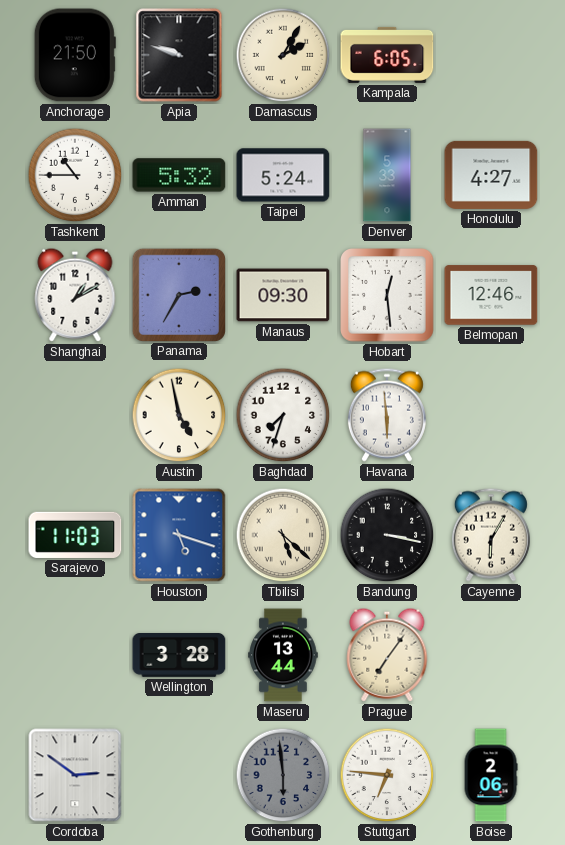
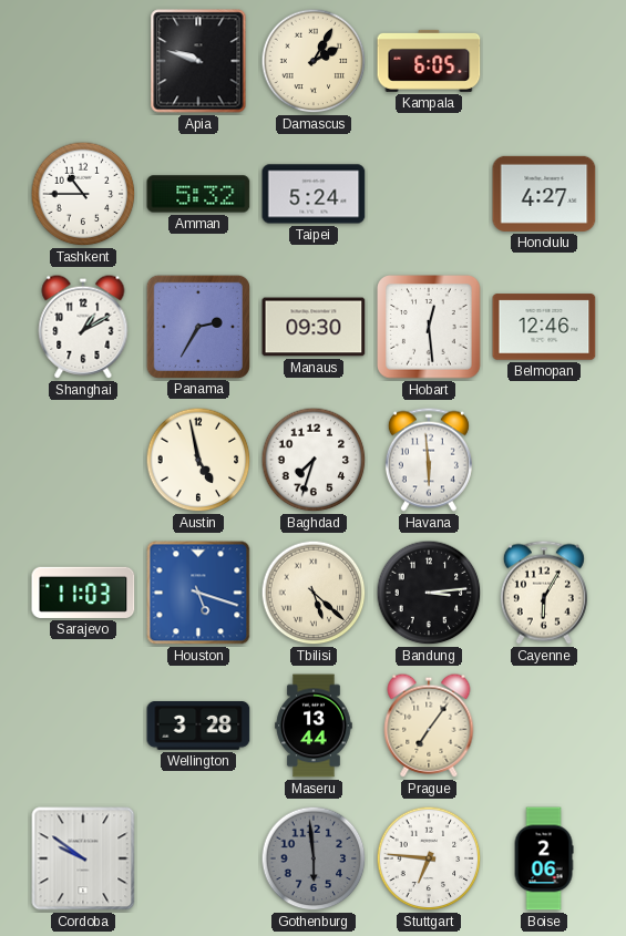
Anchorage: 21:50 -> none (75, 55)
Denver: 5:33 -> none (387, 175)
Bandung: 3:17 -> 3:14 (429, 593)
Cordoba: 2:51 -> 9:51 (83, 858)
